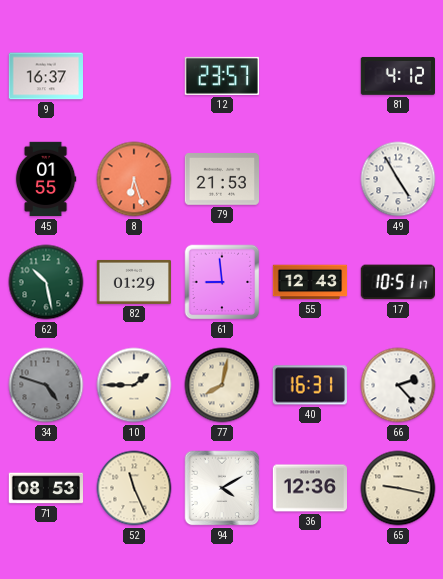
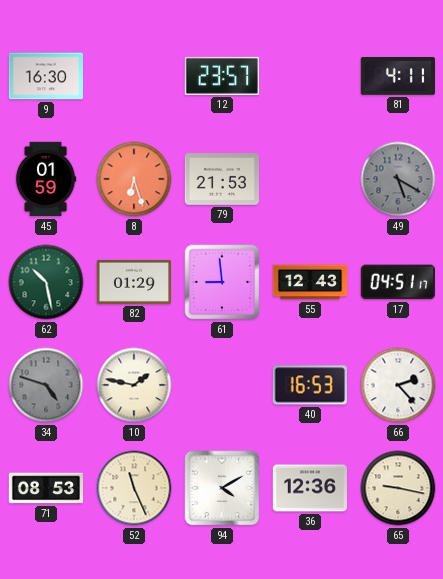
9: 16:37 -> 16:30 (45, 76)
81: 4:12 -> 4:11 (397, 76)
45: 01:55 -> 01:59 (46, 179)
49: 4:55 -> 5:20 (398, 179)
49 dial: white -> grey (398, 179)
17: 10:51 -> 04:51 (398, 282)
10: 1:45 -> 1:47 (134, 385)
77: 8:02 -> none (222, 385)
40: 16:31 -> 16:53 (310, 385)
